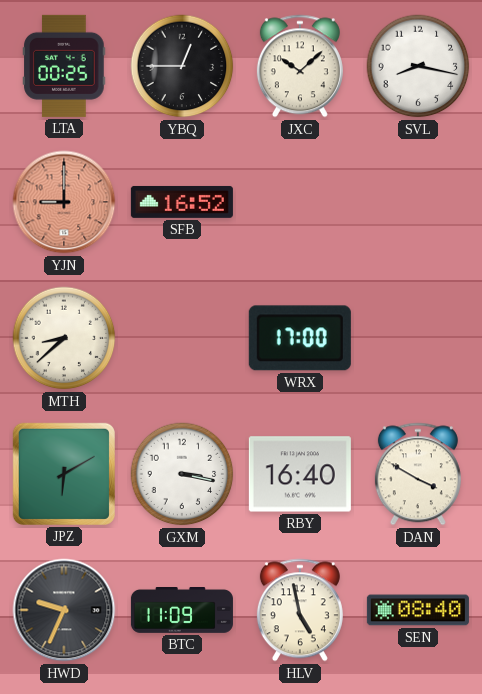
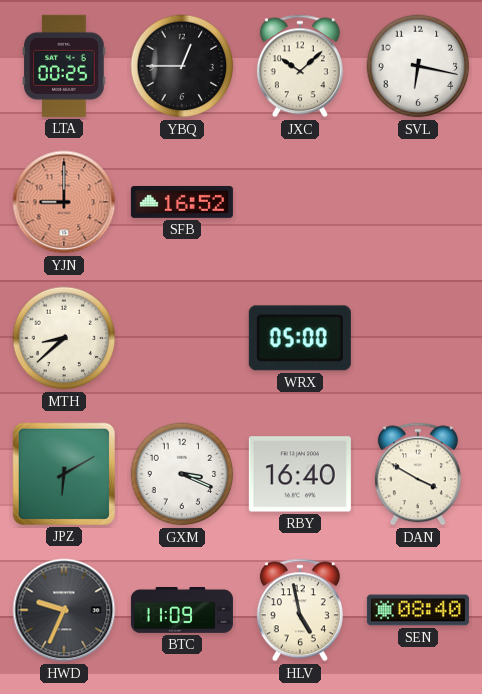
SVL: 8:17 -> 6:17 (418, 66)
WRX: 17:00 -> 05:00 (300, 338)
GXM: 3:17 -> 3:19 (182, 474)
